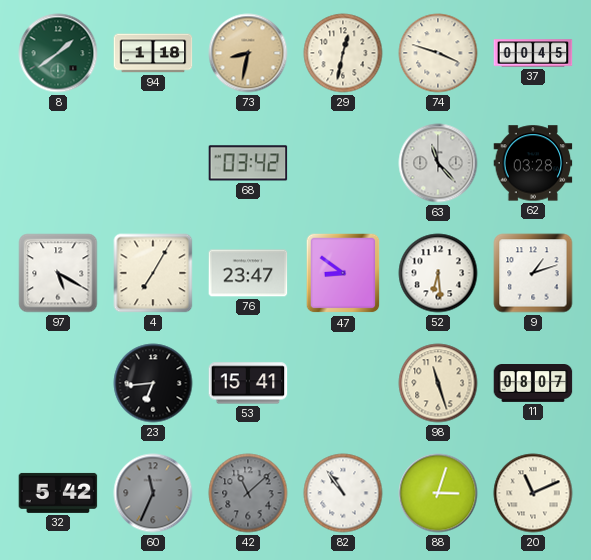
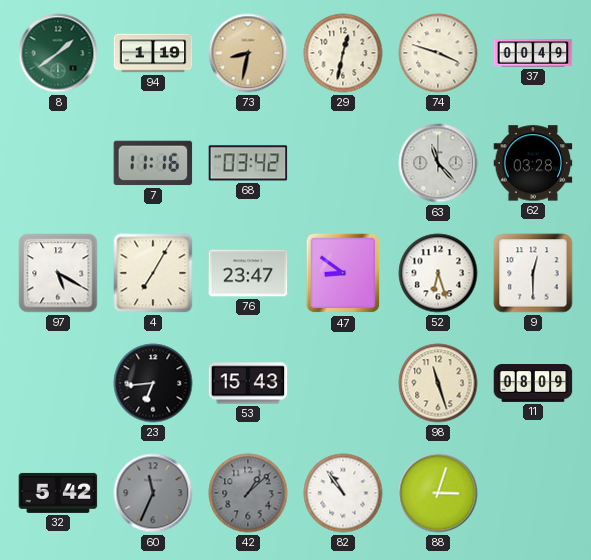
94: 1:18 -> 1:19 (153, 53)
37: 00:45 -> 00:49 (533, 53)
7: none -> 11:16 (153, 163)
52: 6:29 -> 6:27 (438, 273)
9: 1:12 -> 12:30 (533, 273)
53: 15:41 -> 15:43 (248, 383)
11: 08:07 -> 08:09 (533, 384)
42: 11:08 -> 1:08 (248, 493)
20: 11:11 -> none (533, 493)
